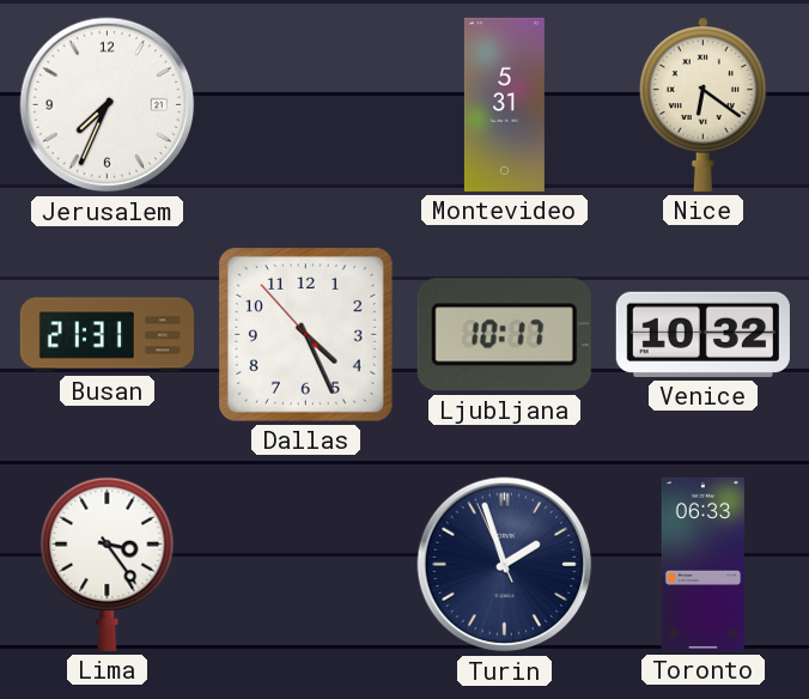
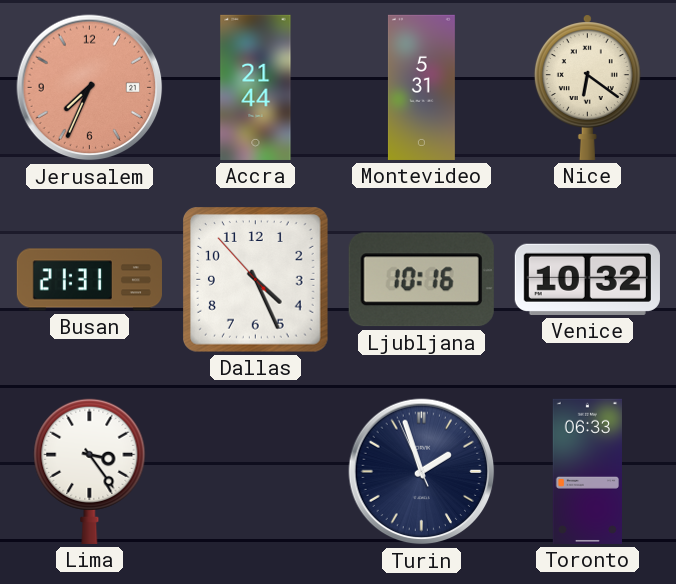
Jerusalem dial: white -> salmon (90, 88)
Accra: none -> 21:44 (256, 87)
Ljubljana: 10:17 -> 10:16 (421, 280)
